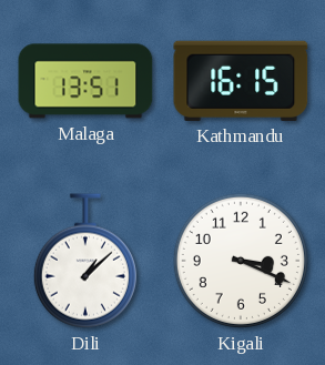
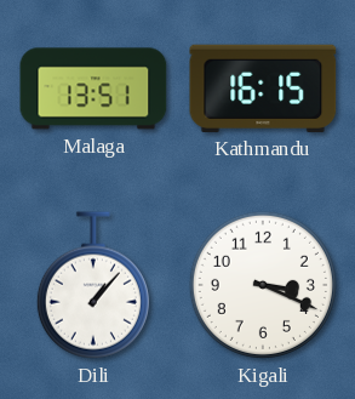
Dili: 1:08 -> 1:07 (93, 285)
